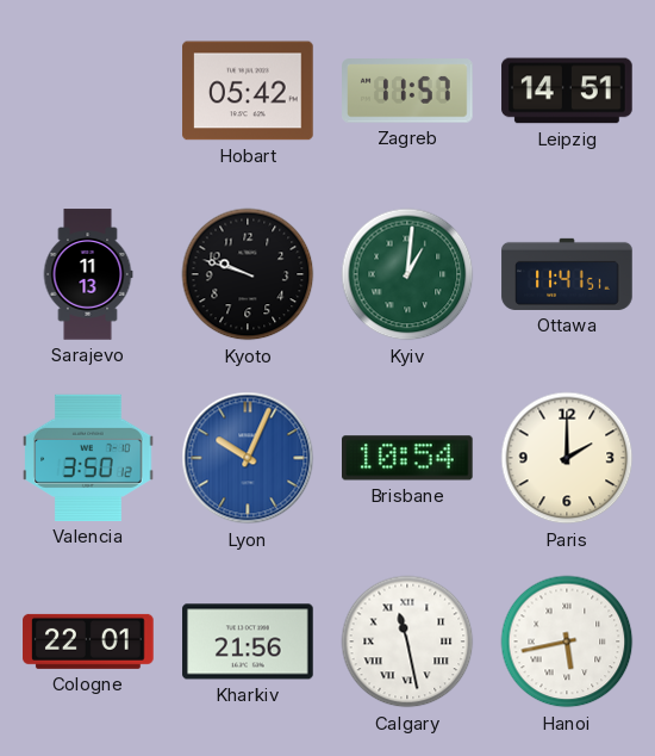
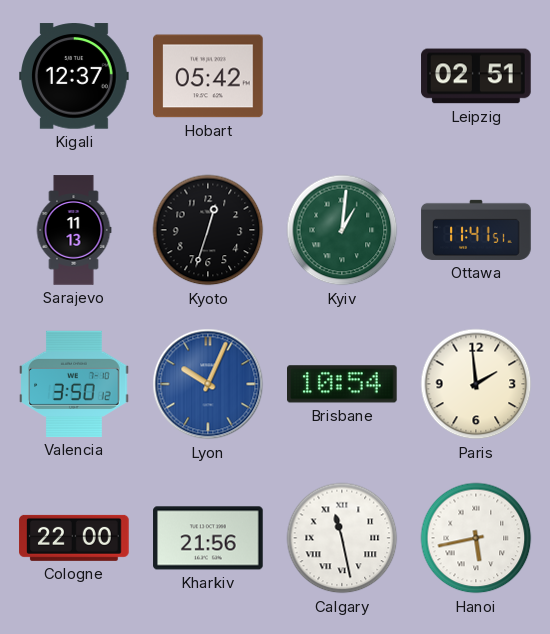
Kigali: none -> 12:37 (74, 76)
Zagreb: 11:57 -> none (407, 91)
Leipzig: 14:51 -> 02:51 (476, 76)
Kyoto: 9:48 -> 12:33 (208, 230)
Paris: 2:00 -> 1:59 (476, 384)
Cologne: 22:01 -> 22:00 (74, 538)
